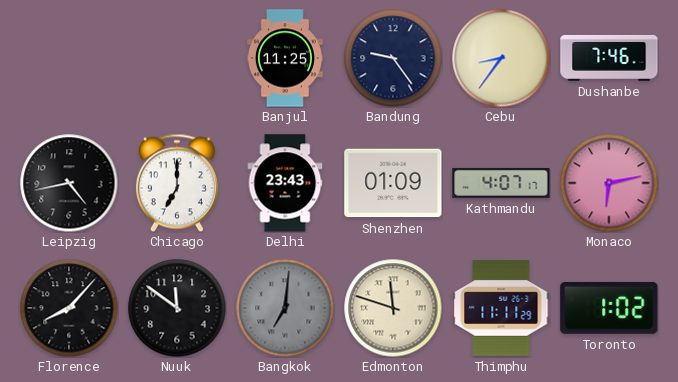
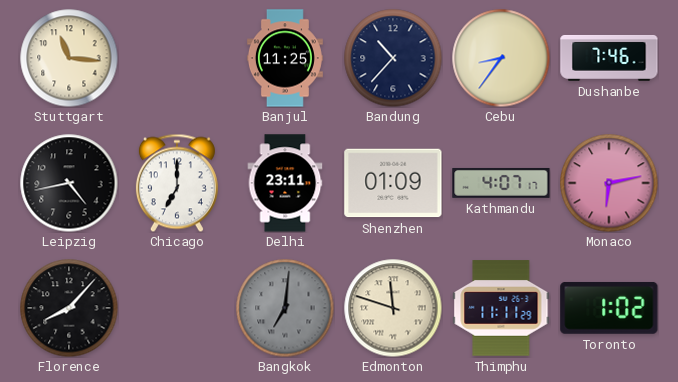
Stuttgart: none -> 11:16 (69, 58)
Bandung: 9:24 -> 10:37 (393, 58)
Delhi: 23:43 -> 23:11 (285, 183)
Nuuk: 11:51 -> none (177, 308)
